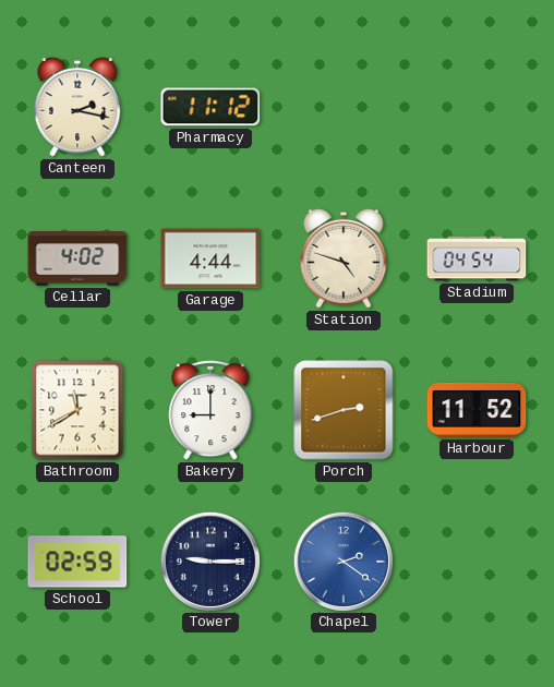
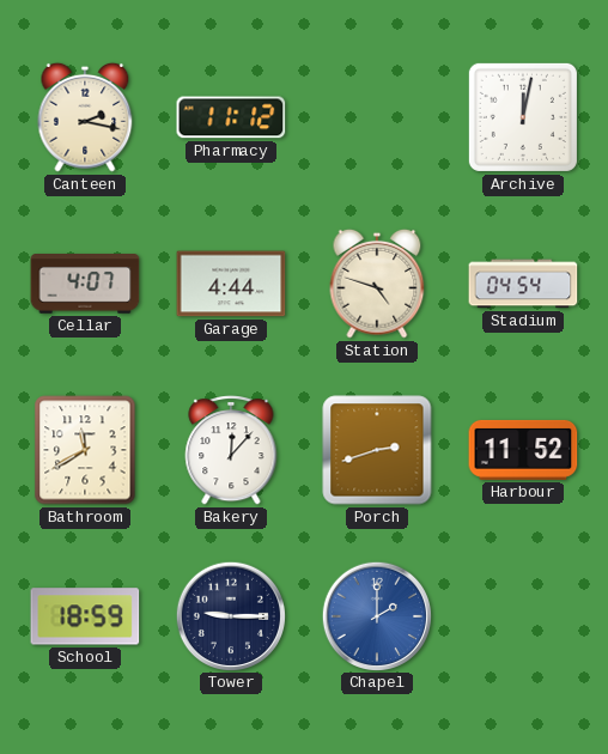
Archive: none -> 12:02 (523, 117)
Cellar: 4:02 -> 4:07 (85, 284)
Bakery: 9:00 -> 12:07 (231, 451)
School: 02:59 -> 18:59 (85, 616)
Chapel: 2:21 -> 2:00 (376, 615)
